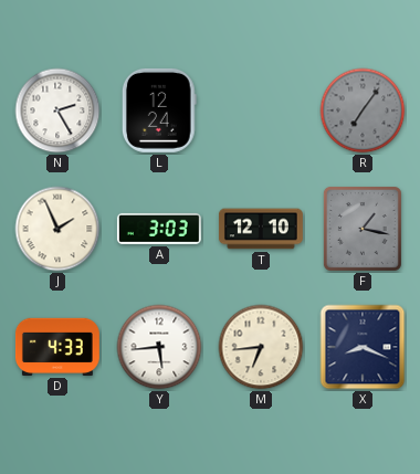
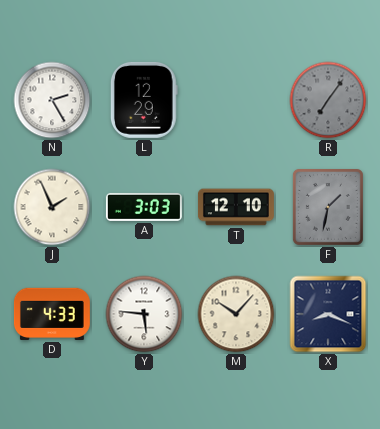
L: 12:24 -> 12:29 (144, 100)
F: 1:17 -> 1:32 (328, 207)
Y: 5:44 -> 5:46 (144, 314)
M: 6:44 -> 10:07 (236, 314)
